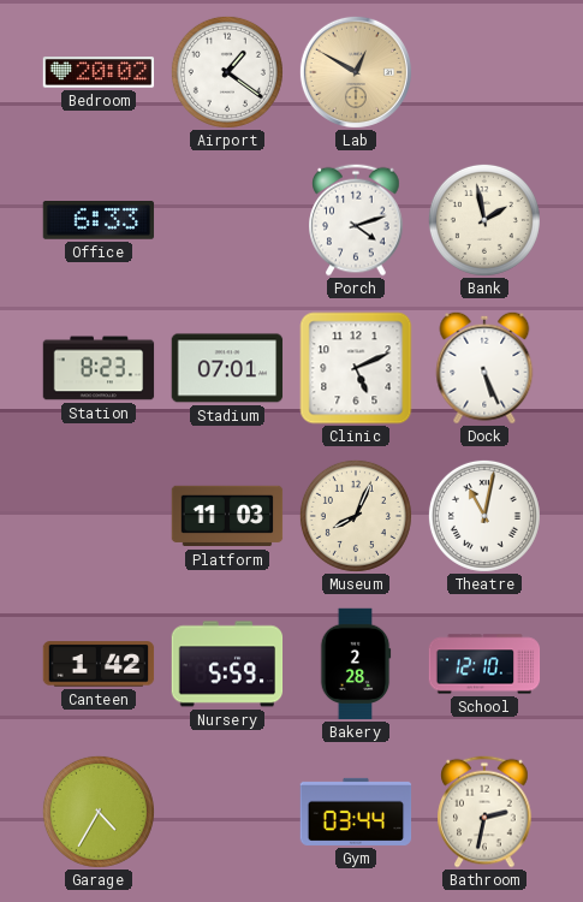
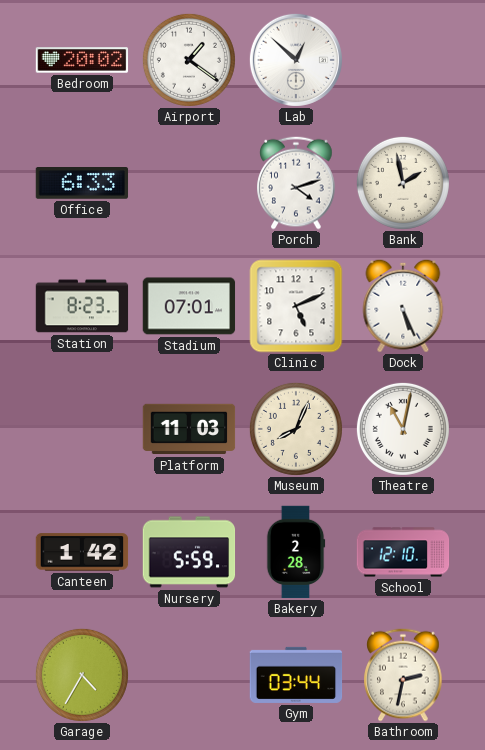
Lab: 12:50 -> 12:52 (296, 60)
Lab dial: champagne -> white (296, 60)
